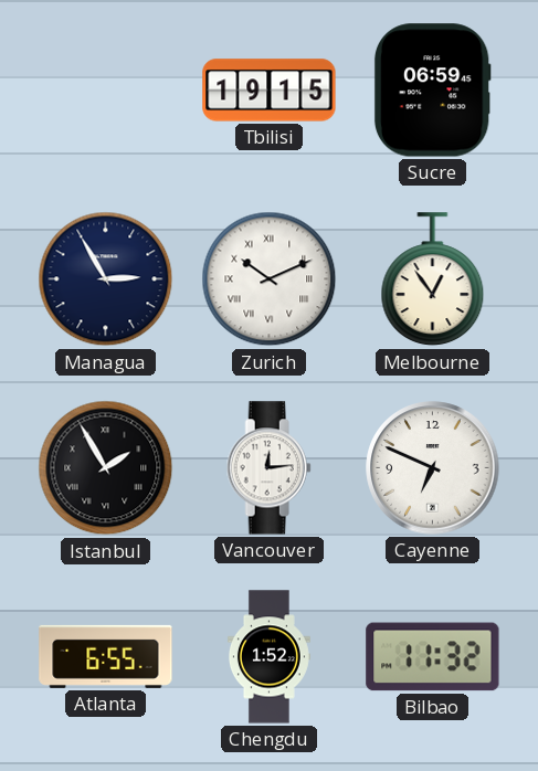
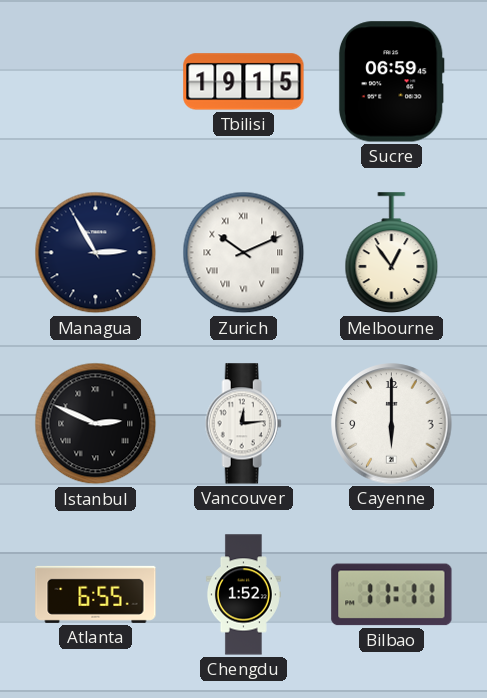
Istanbul: 1:55 -> 2:49 (96, 424)
Cayenne: 6:49 -> 6:00 (392, 424)
Bilbao: 11:32 -> 11:11 (392, 595)
